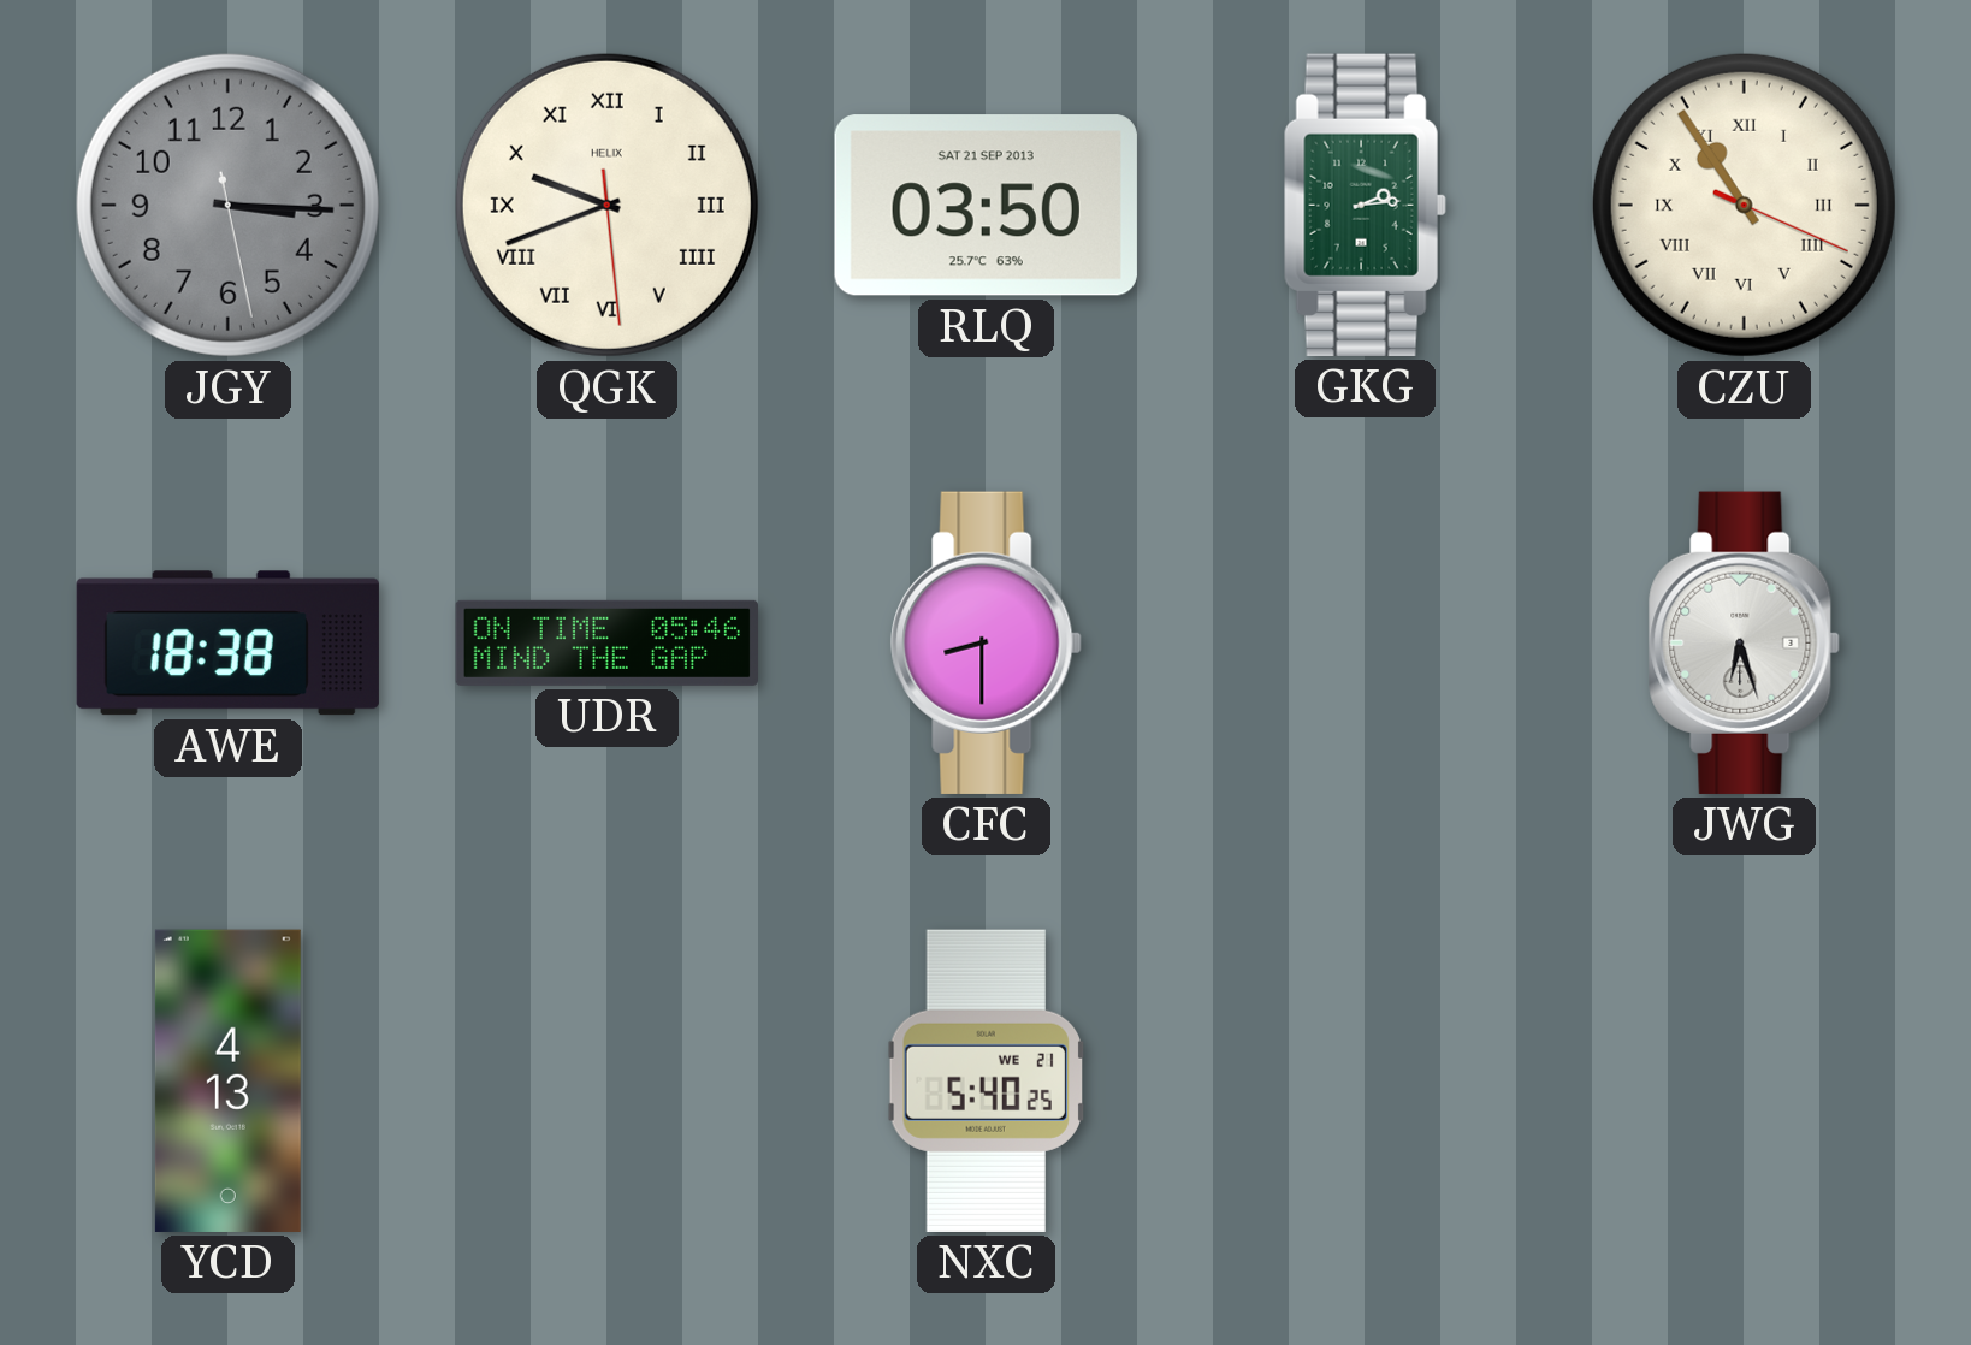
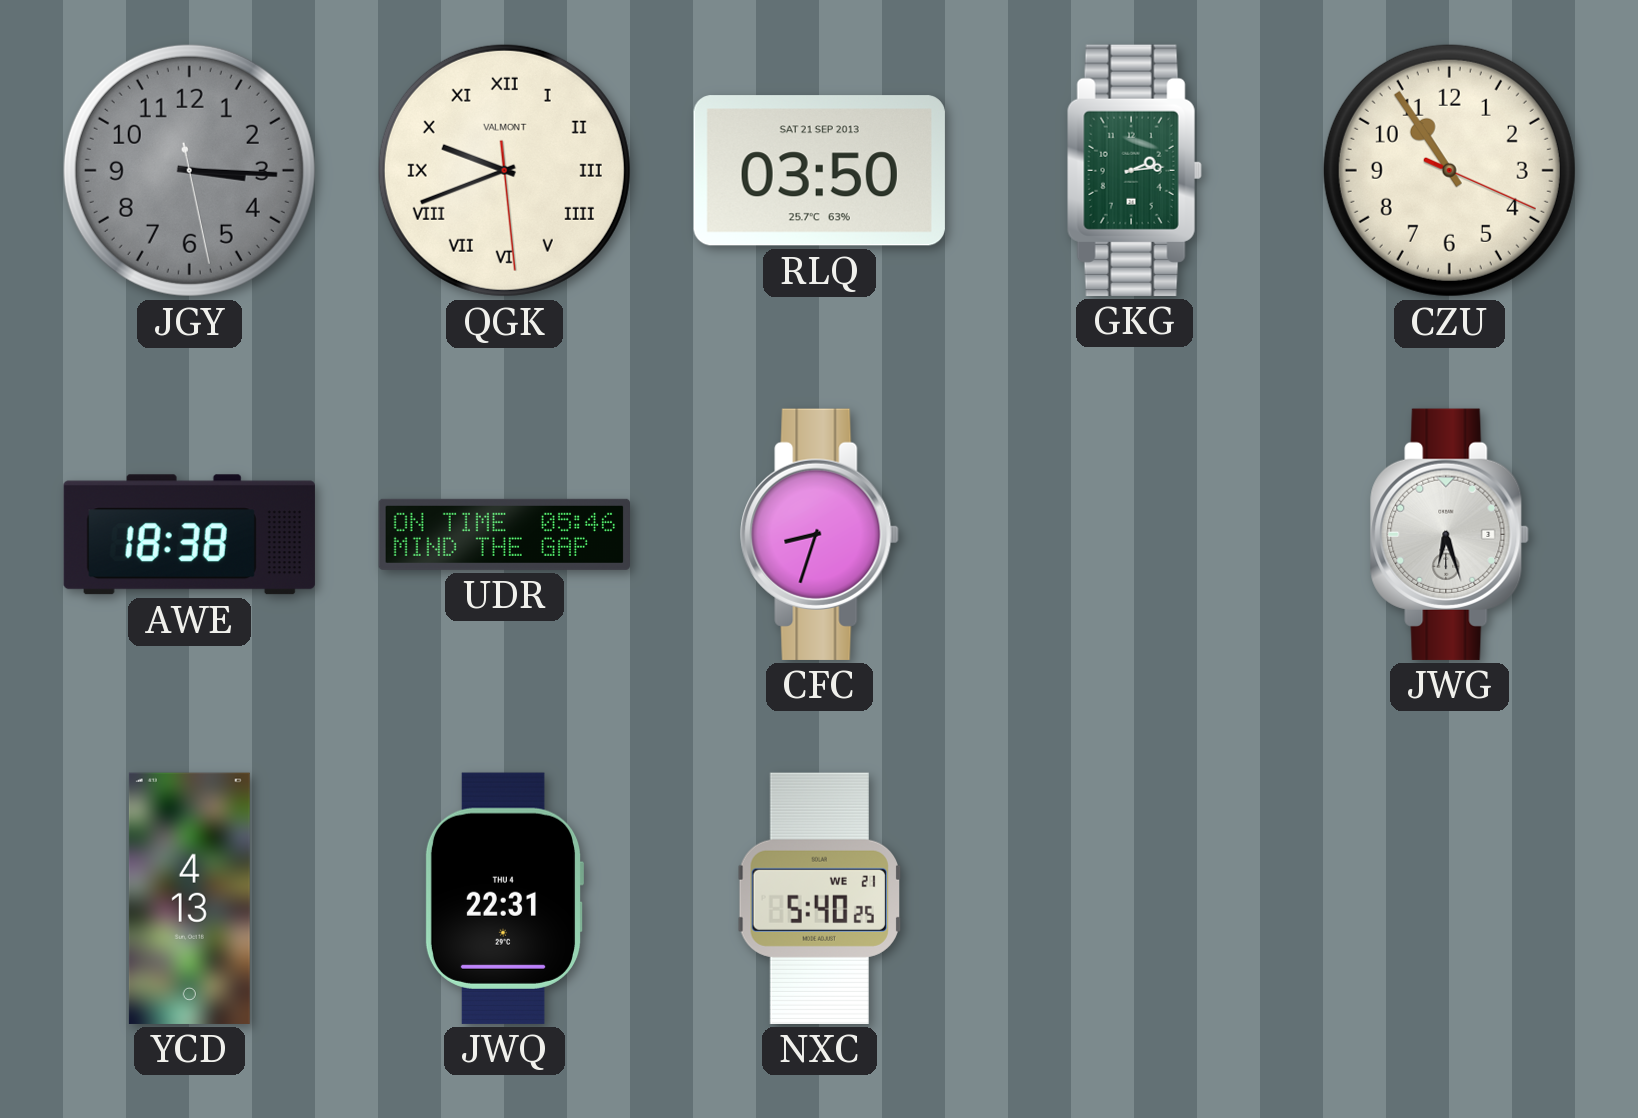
QGK brand: HELIX -> VALMONT (504, 170)
CZU numerals: Roman -> Arabic (1449, 170)
CFC: 8:30 -> 8:33 (820, 534)
JWQ: none -> 22:31 (503, 898)
